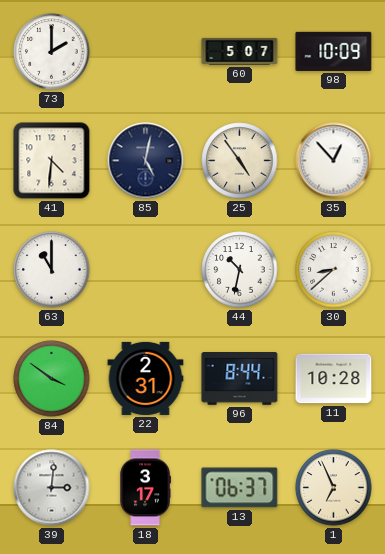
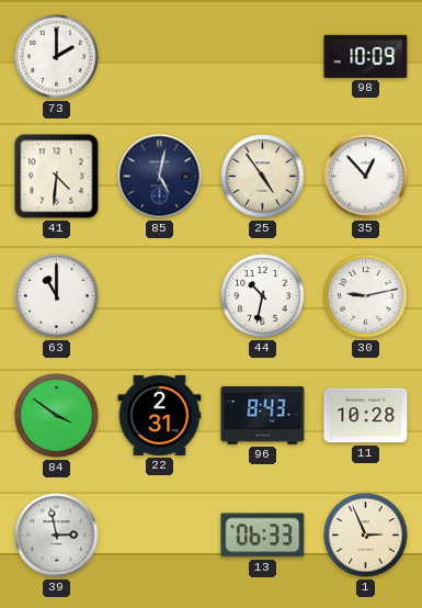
60: 5:07 -> none (240, 51)
30: 8:38 -> 9:13 (366, 296)
96: 8:44 -> 8:43 (263, 416)
39: 3:01 -> 2:58 (57, 536)
18: 3:17 -> none (145, 488)
13: 06:37 -> 06:33 (263, 536)
1: 6:56 -> 2:56 (366, 536)
